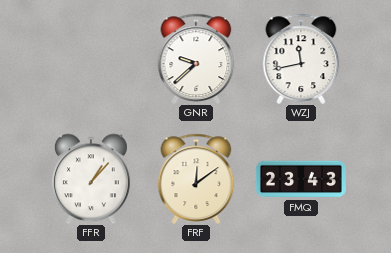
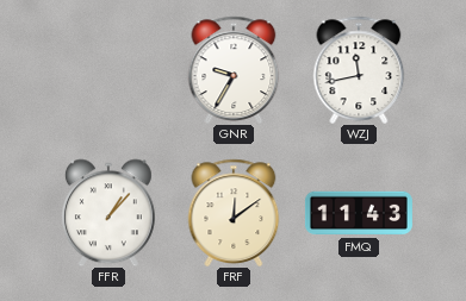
GNR: 9:38 -> 9:35 (234, 70)
FMQ: 23:43 -> 11:43 (359, 213)
